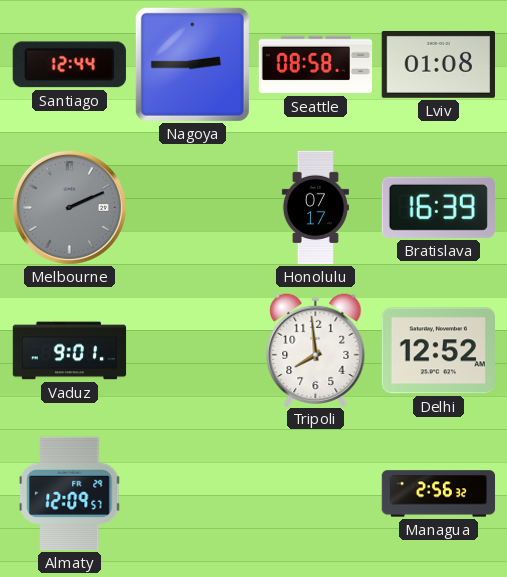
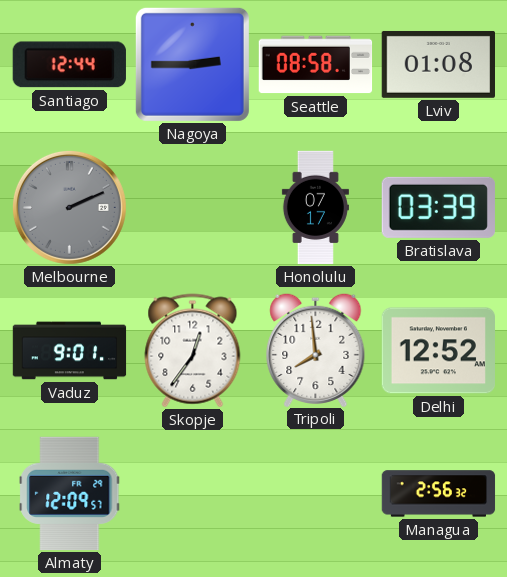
Bratislava: 16:39 -> 03:39 (438, 207)
Skopje: none -> 12:36 (193, 351)
